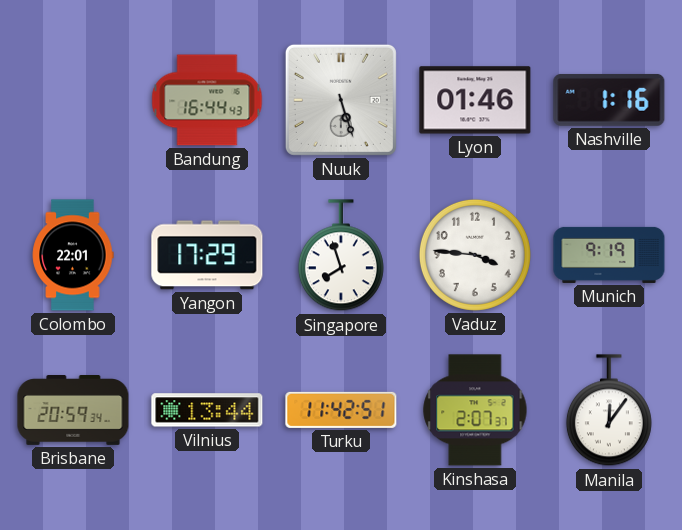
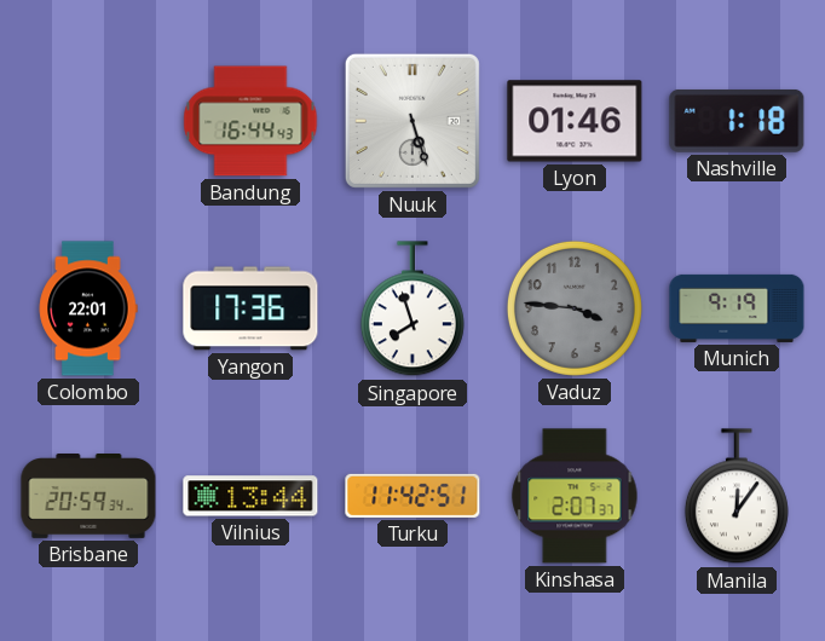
Nashville: 1:16 -> 1:18 (737, 121)
Yangon: 17:29 -> 17:36 (250, 308)
Vaduz dial: white -> grey (575, 308)
